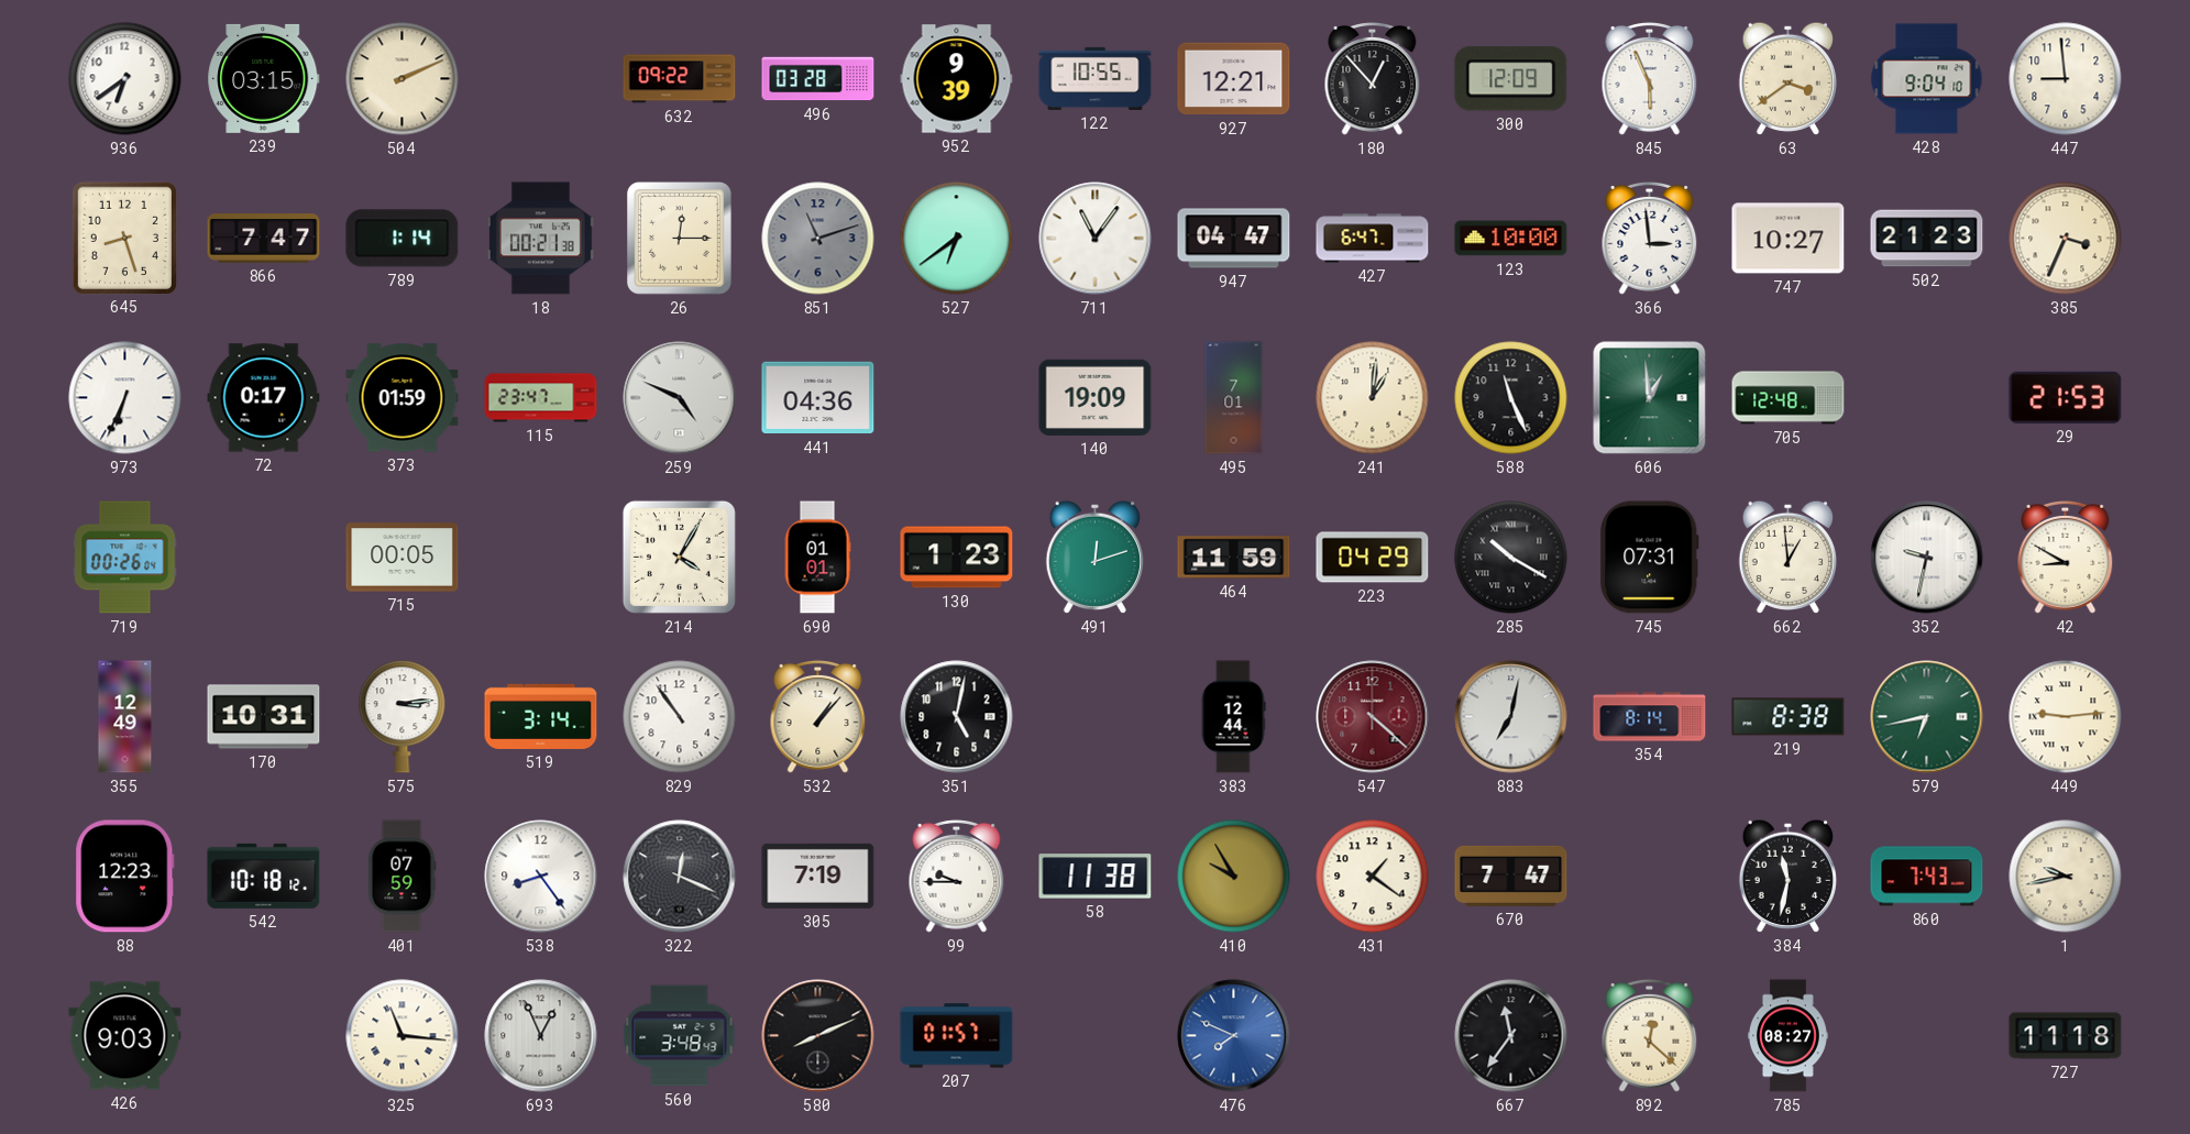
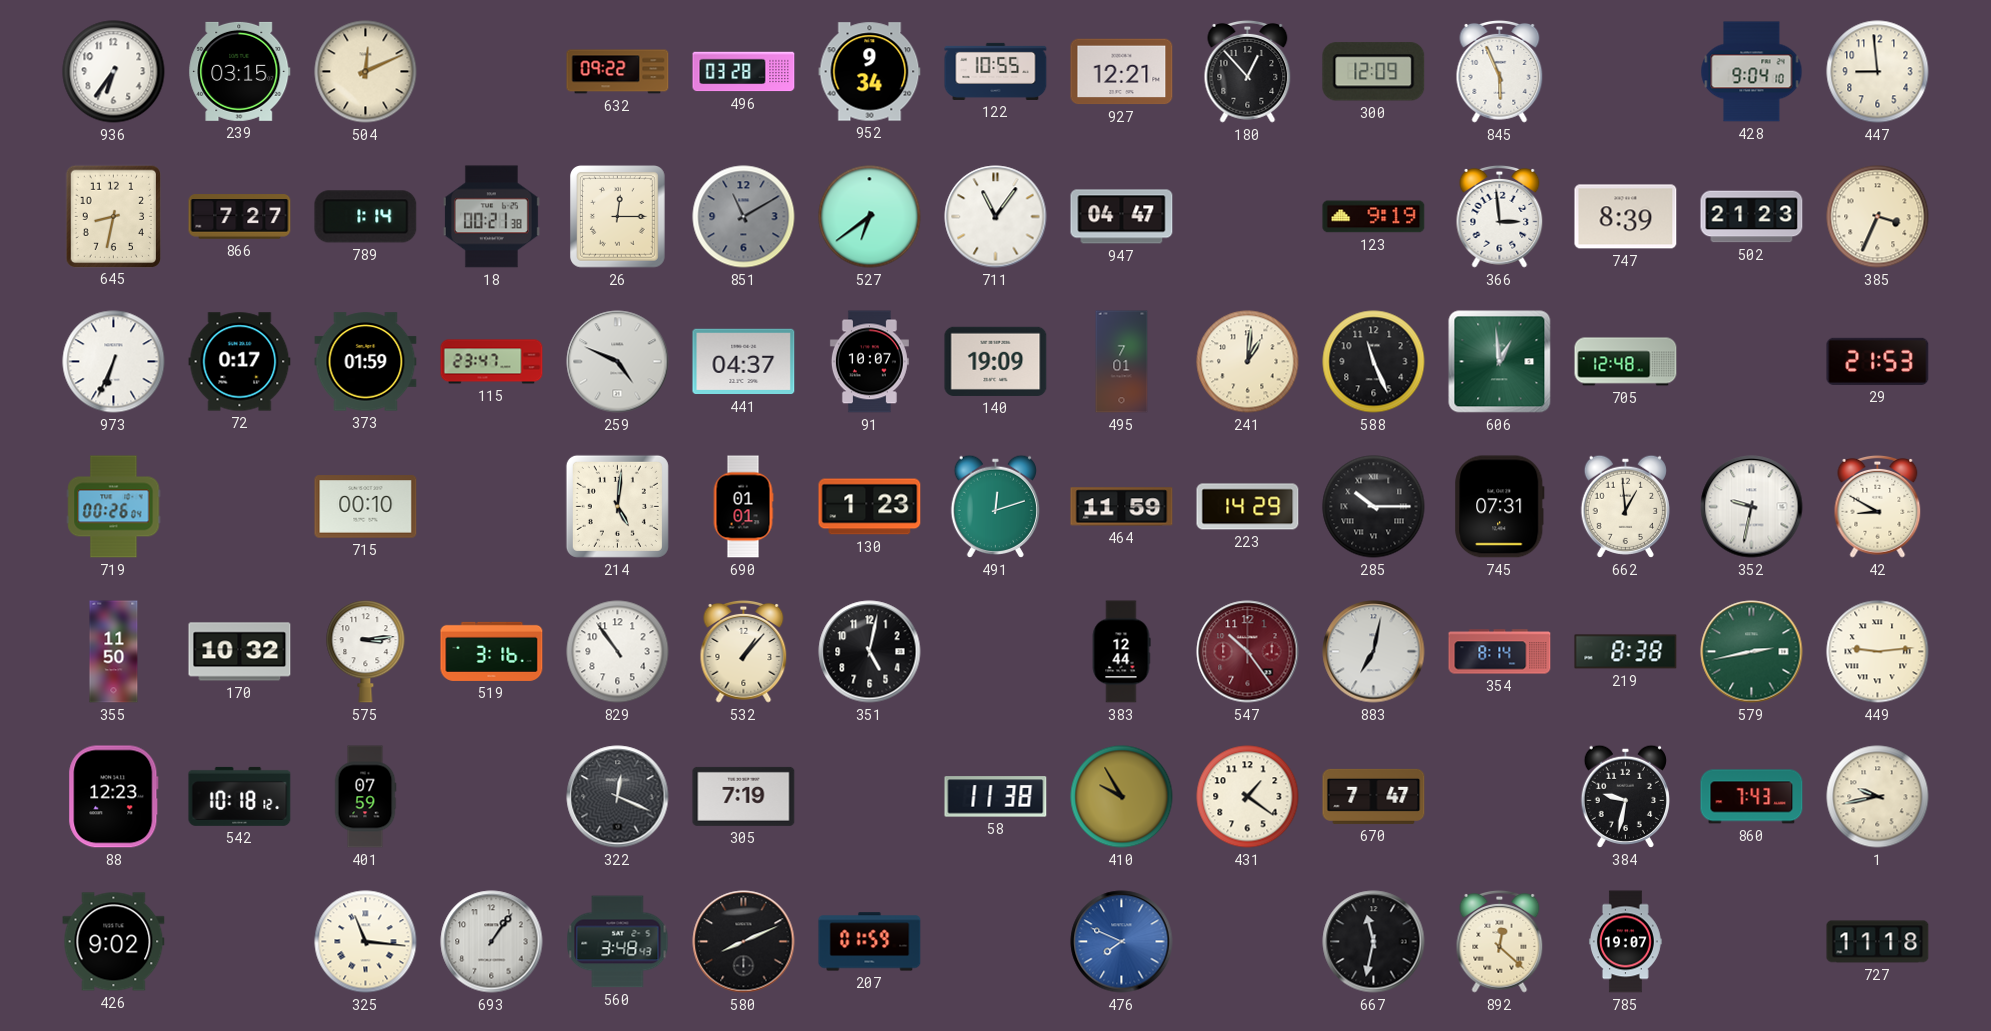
936: 6:39 -> 6:36 (114, 72)
504: 2:11 -> 12:11 (366, 72)
952: 9:39 -> 9:34 (870, 72)
63: 3:39 -> none (1787, 78)
645: 8:27 -> 8:32 (113, 216)
866: 7:47 -> 7:27 (240, 217)
851: 11:12 -> 11:10 (744, 217)
427: 6:47 -> none (1373, 239)
123: 10:00 -> 9:19 (1374, 217)
747: 10:27 -> 8:39 (1626, 217)
441: 04:36 -> 04:37 (744, 362)
91: none -> 10:07 (869, 362)
715: 00:05 -> 00:10 (366, 507)
214: 4:05 -> 5:01 (617, 506)
223: 04:29 -> 14:29 (1248, 507)
285: 10:20 -> 10:15 (1374, 507)
355: 12:49 -> 11:50 (114, 652)
170: 10:31 -> 10:32 (240, 652)
519: 3:14 -> 3:16 (492, 651)
547: 4:22 -> 10:24 (1248, 652)
579: 6:43 -> 2:43 (1752, 652)
538: 8:24 -> none (541, 877)
99: 9:45 -> none (957, 876)
384: 11:32 -> 9:32 (1625, 796)
426: 9:03 -> 9:02 (114, 942)
693: 12:56 -> 1:06 (492, 942)
207: 01:57 -> 01:59 (870, 942)
667: 11:36 -> 11:32 (1374, 942)
785: 08:27 -> 19:07 (1625, 942)
